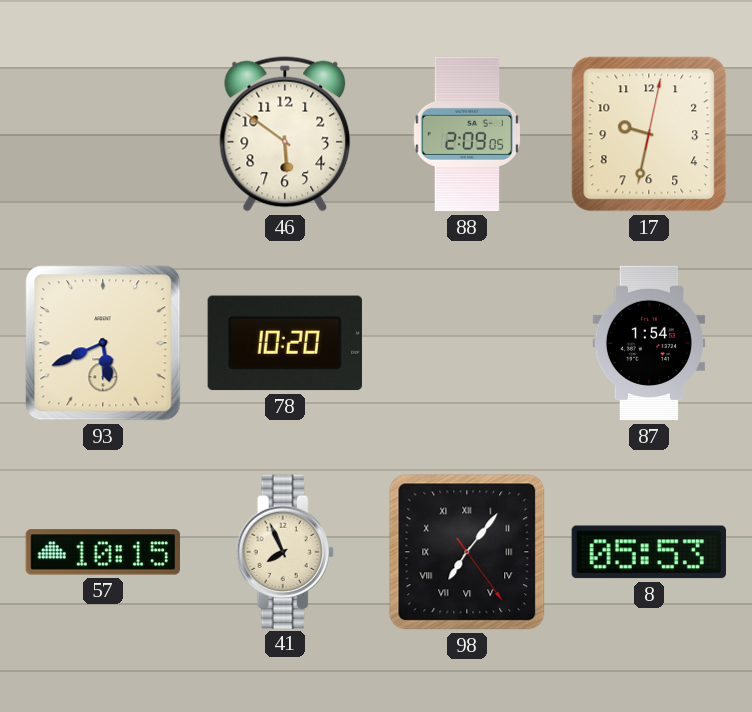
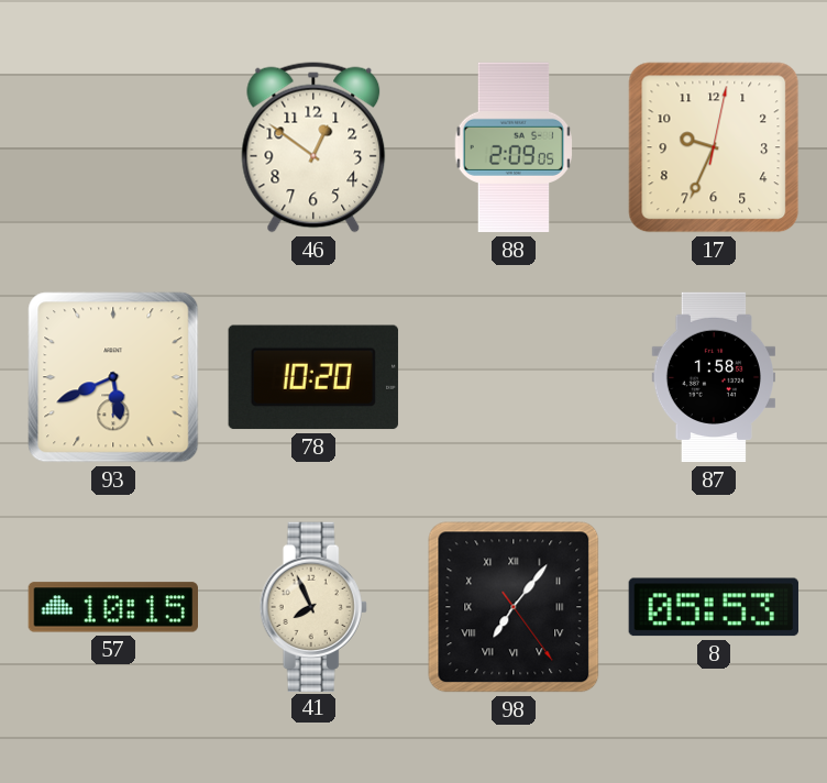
46: 5:51 -> 12:51 (313, 147)
17: 9:32 -> 9:34 (714, 147)
87: 1:54 -> 1:58 (713, 377)
